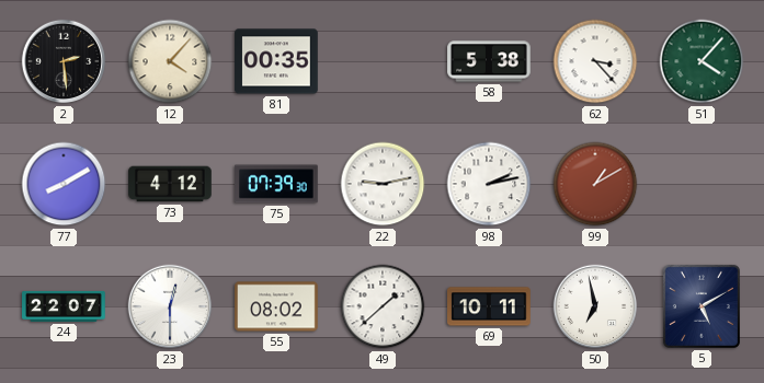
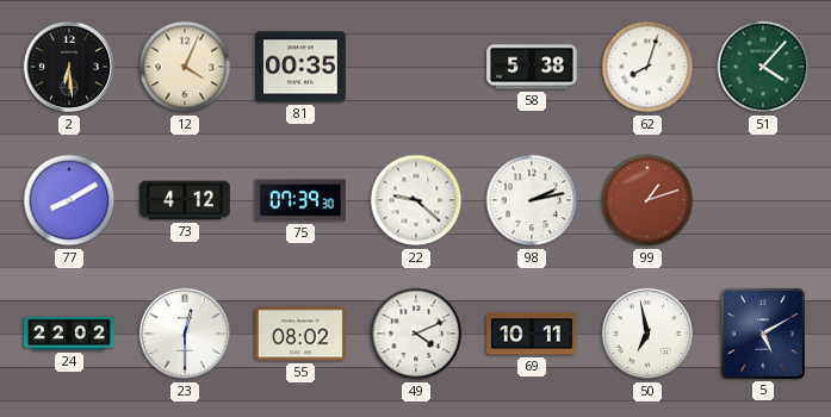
2: 2:29 -> 6:29 (69, 67)
12: 4:07 -> 4:04 (185, 67)
62: 3:23 -> 8:03 (647, 67)
22: 9:13 -> 9:22 (416, 200)
99: 1:10 -> 1:12 (647, 200)
24: 22:07 -> 22:02 (69, 334)
49: 1:38 -> 4:11 (416, 334)
